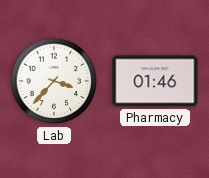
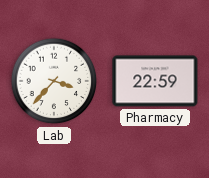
Pharmacy: 01:46 -> 22:59 (155, 81)
